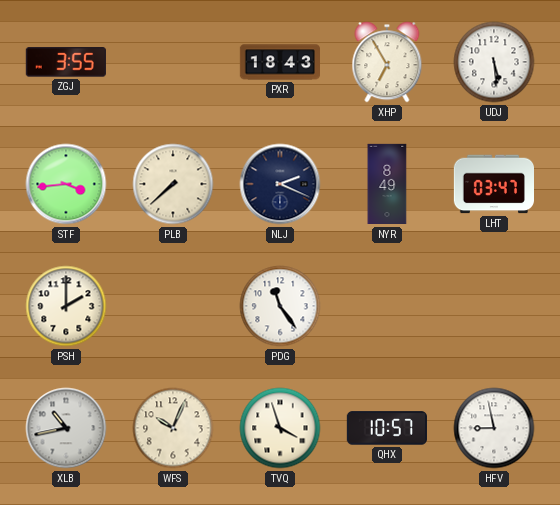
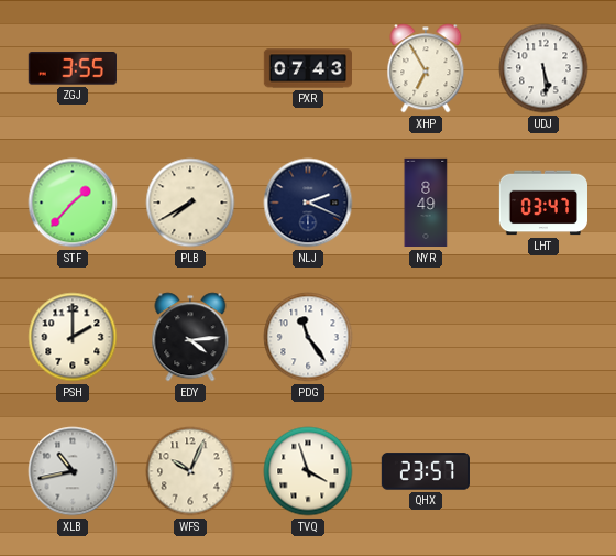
PXR: 18:43 -> 07:43 (307, 68)
STF: 3:44 -> 1:37 (73, 203)
PLB: 7:38 -> 7:40 (190, 203)
EDY: none -> 4:14 (190, 337)
QHX: 10:57 -> 23:57 (425, 471)
HFV: 8:58 -> none (494, 428)
